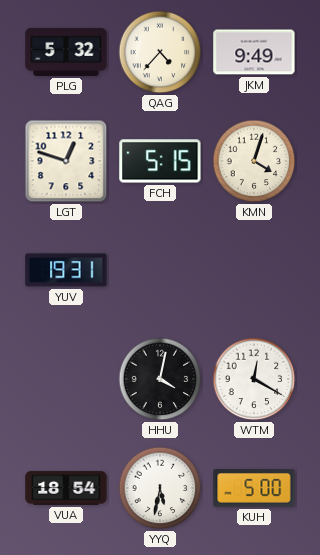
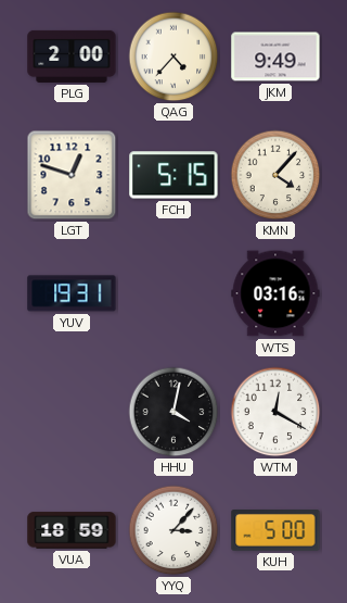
PLG: 5:32 -> 2:00 (72, 56)
KMN: 4:03 -> 4:07 (275, 175)
WTS: none -> 03:16 (275, 293)
VUA: 18:54 -> 18:59 (72, 530)
YYQ: 5:32 -> 3:07 (173, 530)
